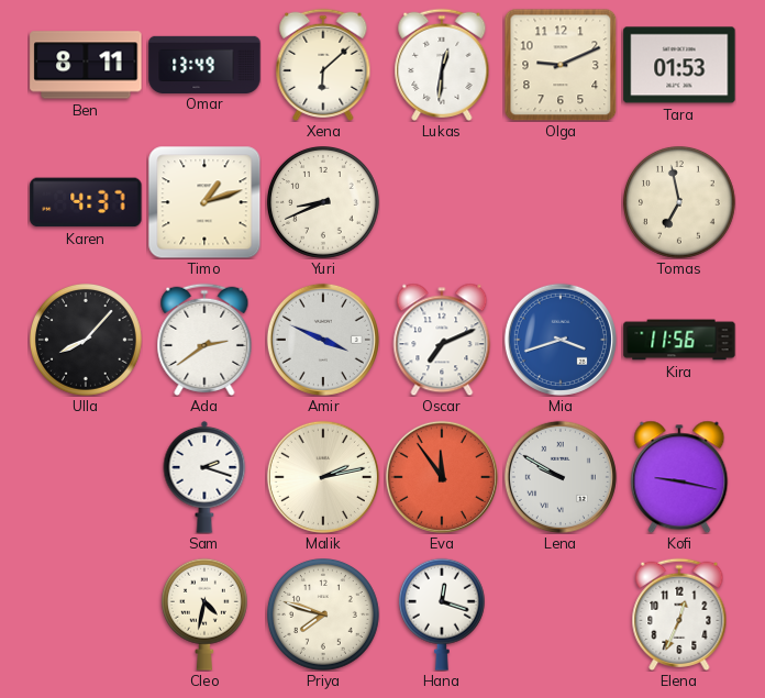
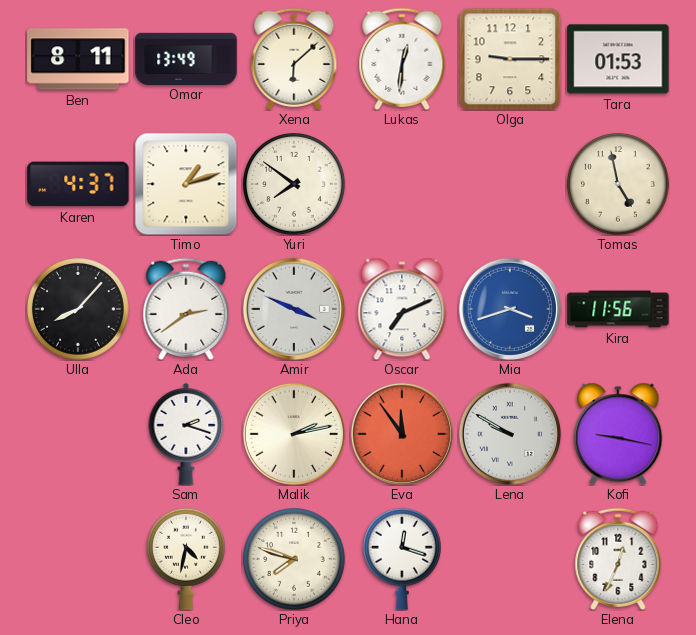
Olga: 9:11 -> 9:15 (510, 59)
Yuri: 8:41 -> 7:51 (295, 185)
Tomas: 6:58 -> 4:58 (619, 185)
